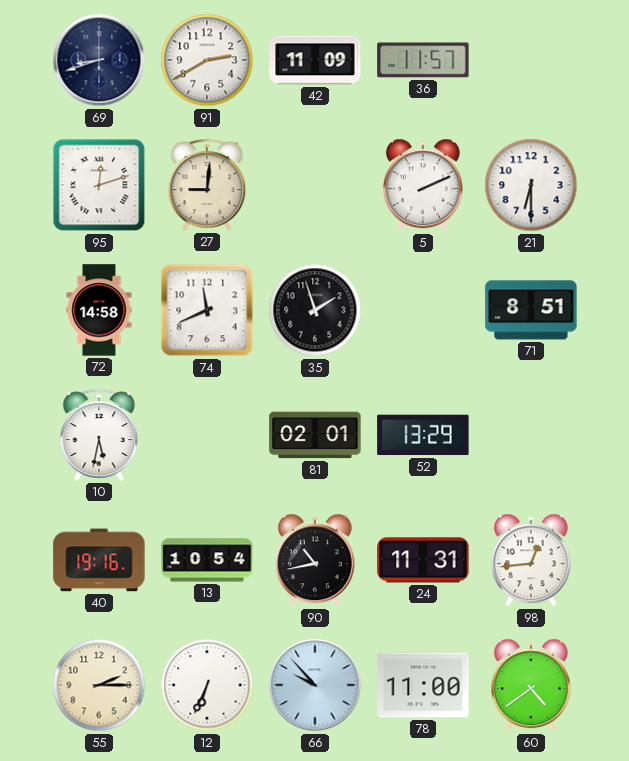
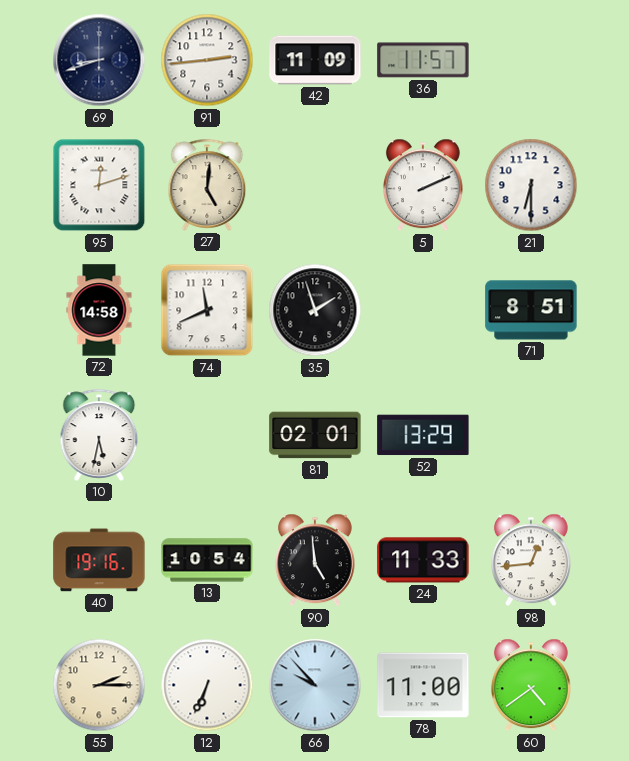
91: 2:40 -> 2:44 (207, 60)
27: 9:01 -> 5:01 (207, 185)
90: 10:43 -> 4:59 (315, 560)
24: 11:31 -> 11:33 (423, 560)
